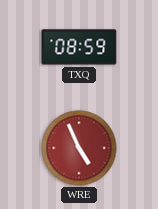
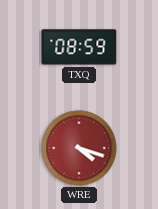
WRE: 4:56 -> 4:18 (79, 148)
